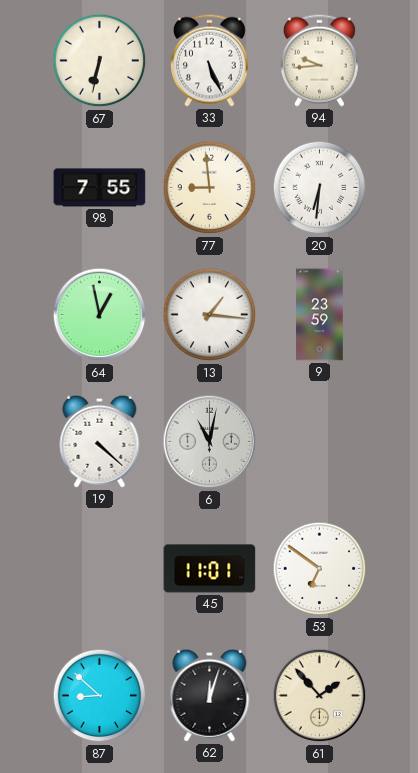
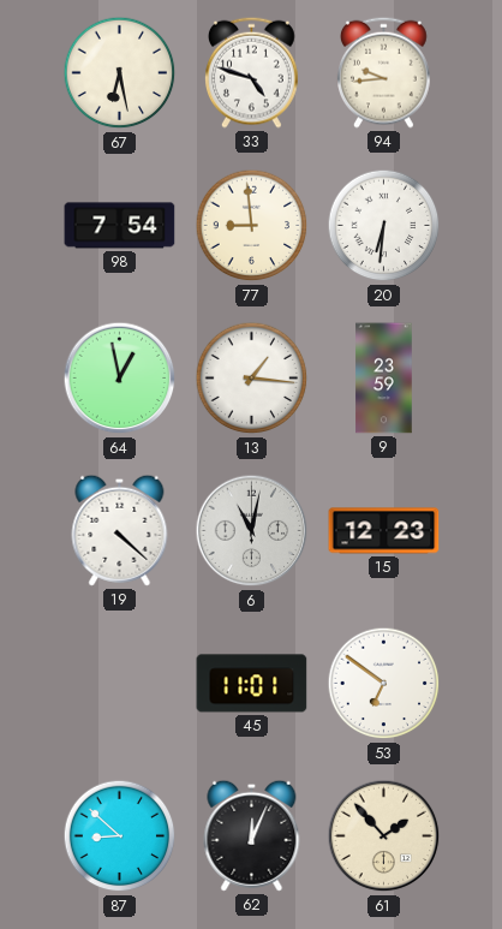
67: 6:32 -> 6:28 (120, 73)
33: 5:26 -> 4:48 (252, 72)
98: 7:55 -> 7:54 (120, 226)
15: none -> 12:23 (384, 531)
62: 12:03 -> 12:04 (252, 835)
